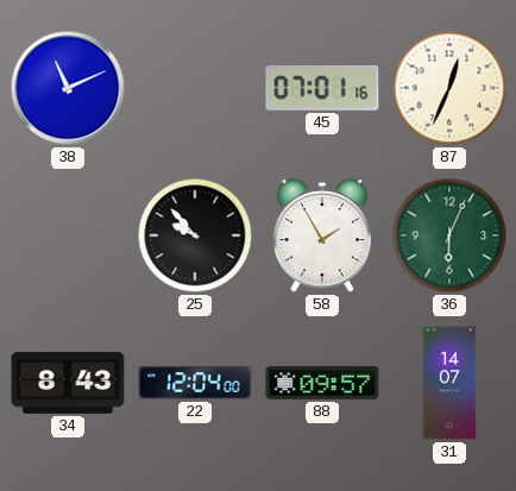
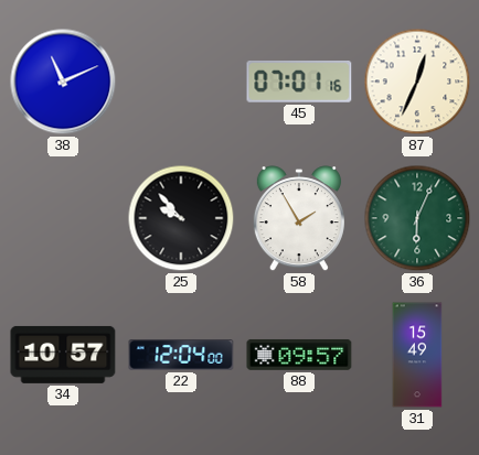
34: 8:43 -> 10:57 (63, 355)
31: 14:07 -> 15:49 (417, 355)
